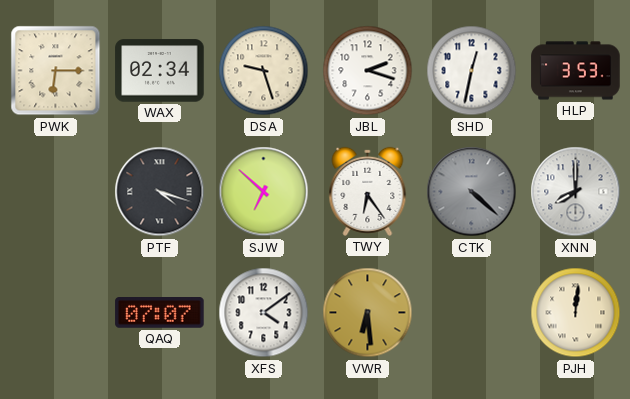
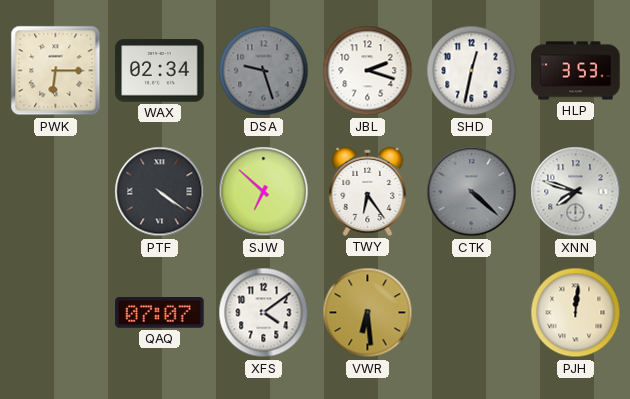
DSA dial: cream -> grey (264, 71)
PTF: 4:18 -> 4:21 (160, 192)
XNN: 8:00 -> 7:48 (576, 192)
